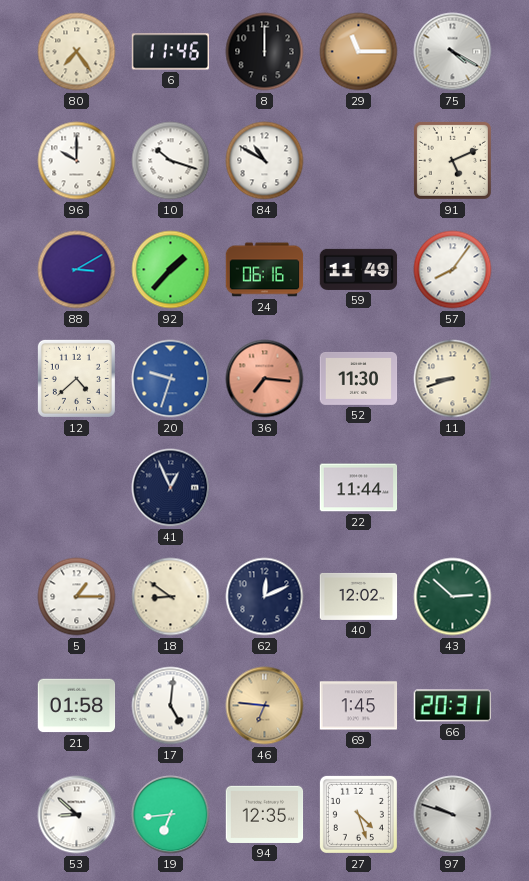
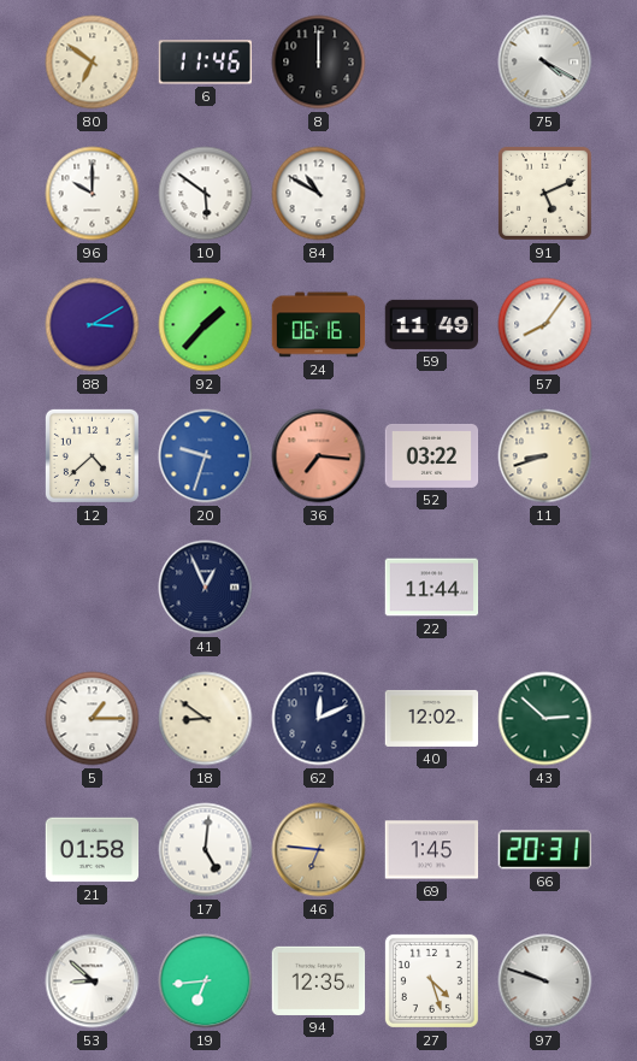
80: 7:24 -> 6:51 (93, 63)
29: 11:15 -> none (359, 52)
10: 10:18 -> 5:51 (206, 194)
52: 11:30 -> 03:22 (432, 455)
